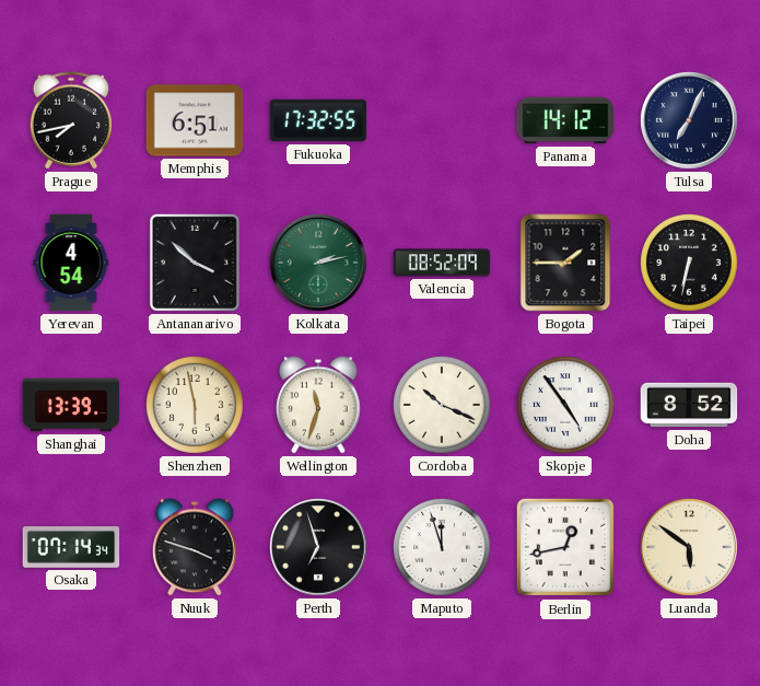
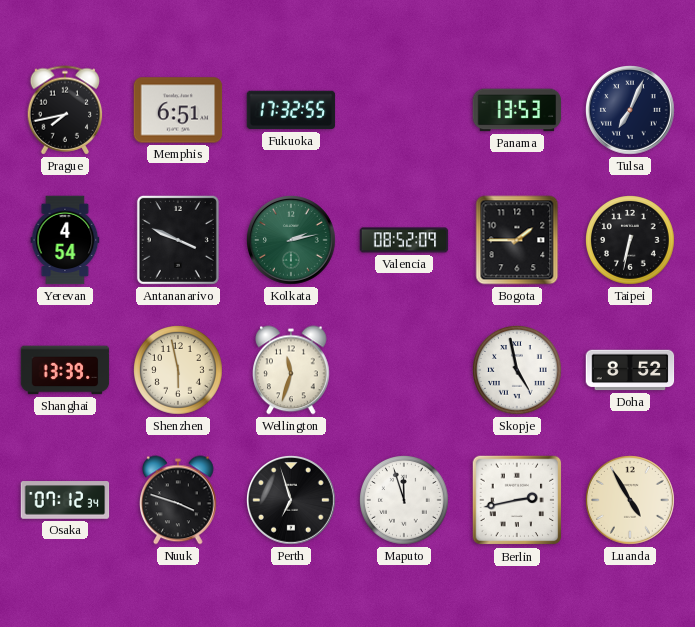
Panama: 14:12 -> 13:53 (517, 110)
Antananarivo: 3:52 -> 3:49 (178, 240)
Cordoba: 10:19 -> none (443, 406)
Skopje: 4:54 -> 4:58 (518, 371)
Osaka: 07:14 -> 07:12 (65, 500)
Berlin: 12:43 -> 2:43 (517, 500)
Luanda: 5:51 -> 4:55 (631, 501)
